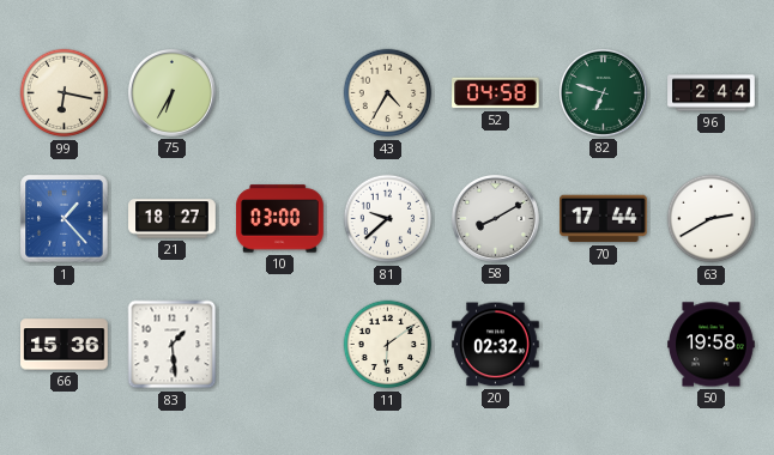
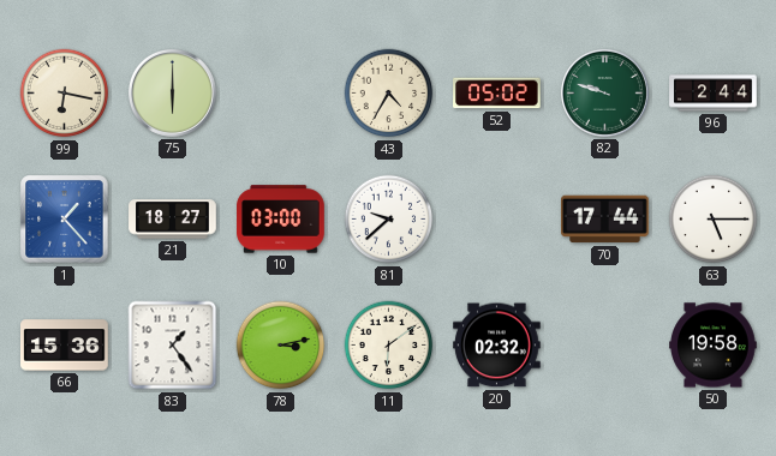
75: 6:35 -> 6:00 (172, 92)
52: 04:58 -> 05:02 (497, 94)
82: 6:48 -> 9:48 (604, 92)
58: 8:10 -> none (495, 218)
63: 2:40 -> 5:15 (714, 220)
83: 1:29 -> 1:24 (173, 346)
78: none -> 3:13 (281, 346)
